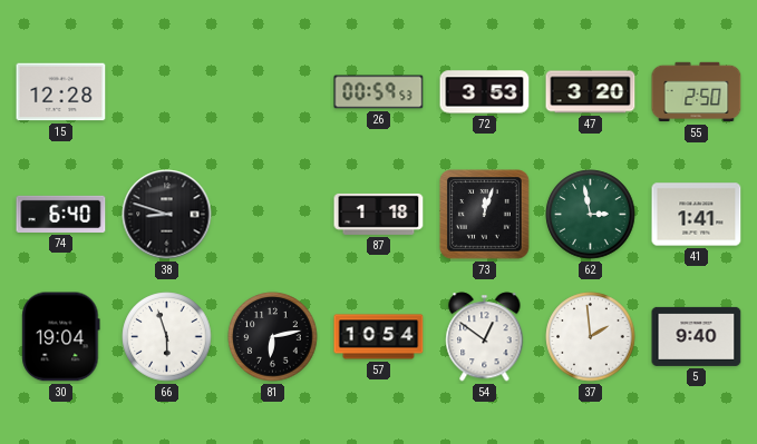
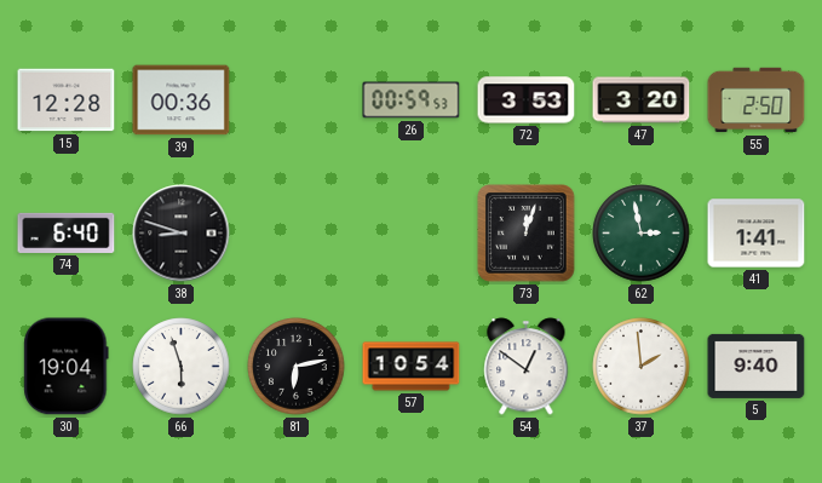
39: none -> 00:36 (182, 100)
87: 1:18 -> none (379, 214)
